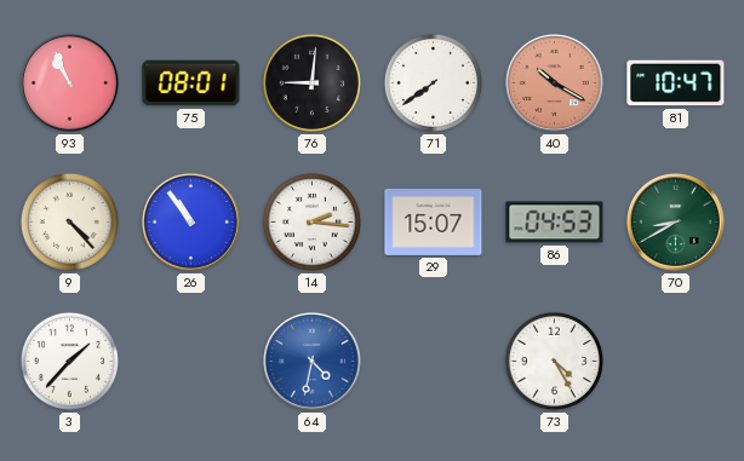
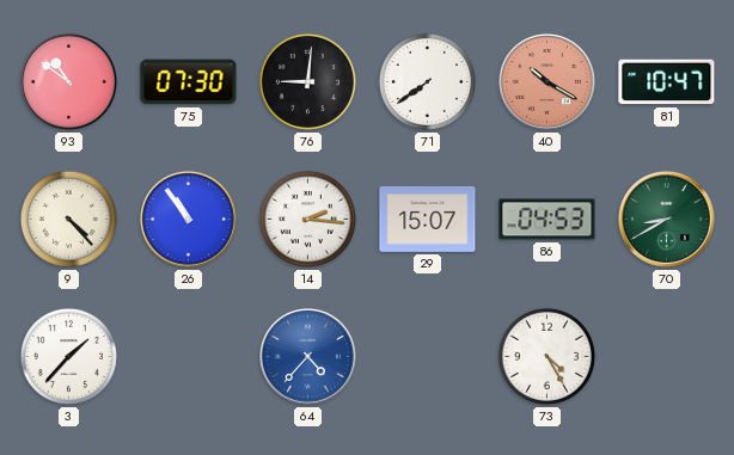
93: 10:56 -> 10:51 (68, 81)
75: 08:01 -> 07:30 (189, 82)
64: 4:32 -> 4:37 (307, 356)
